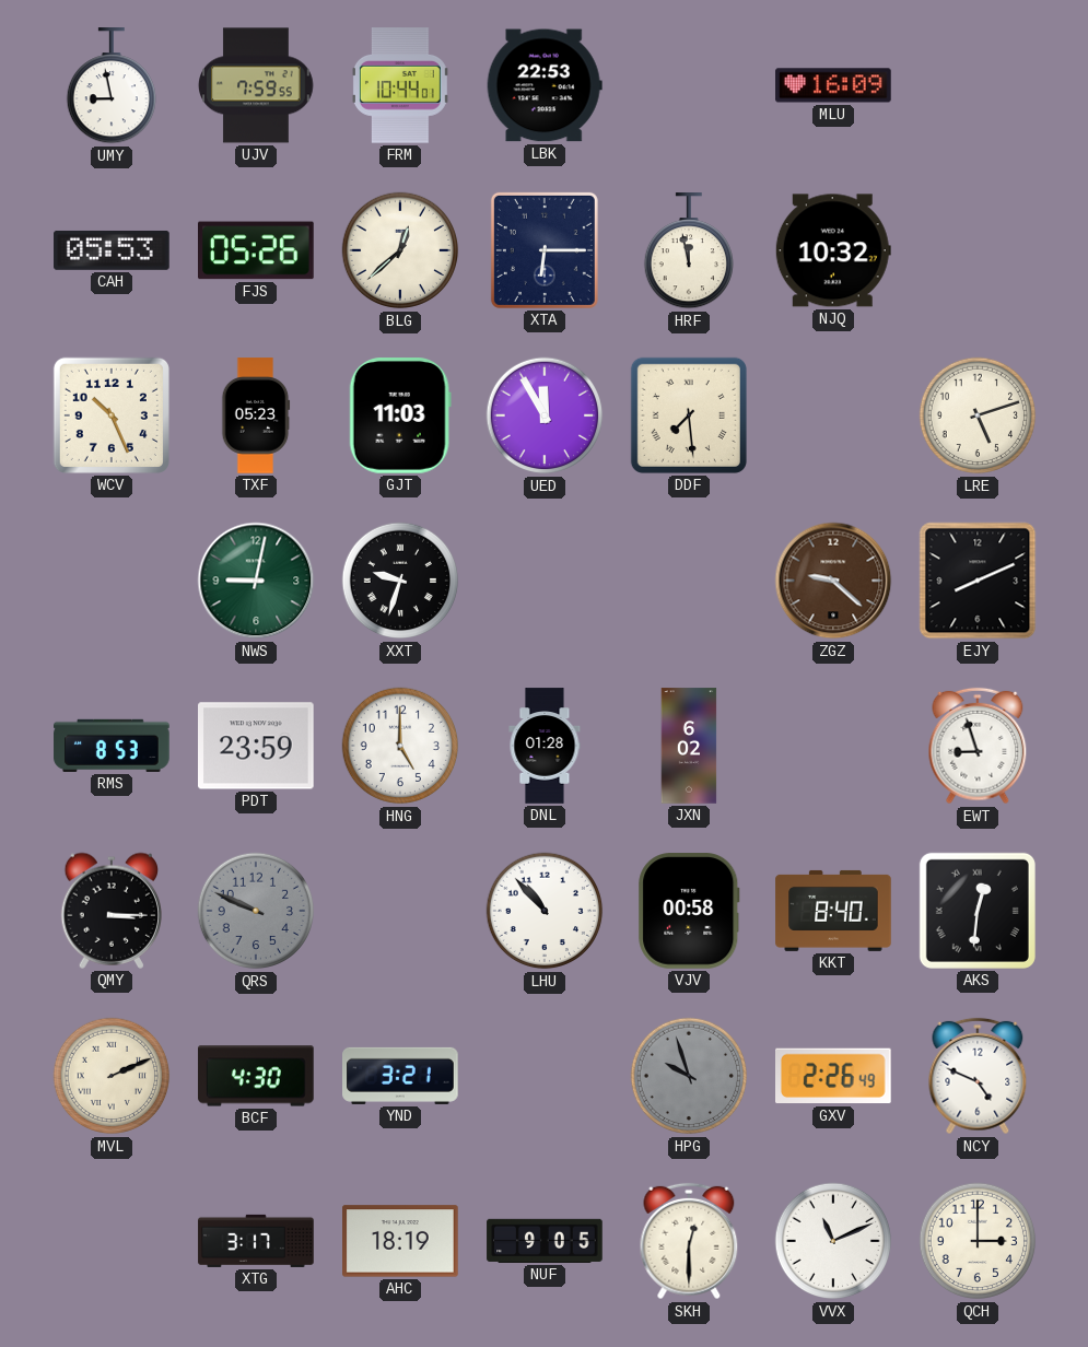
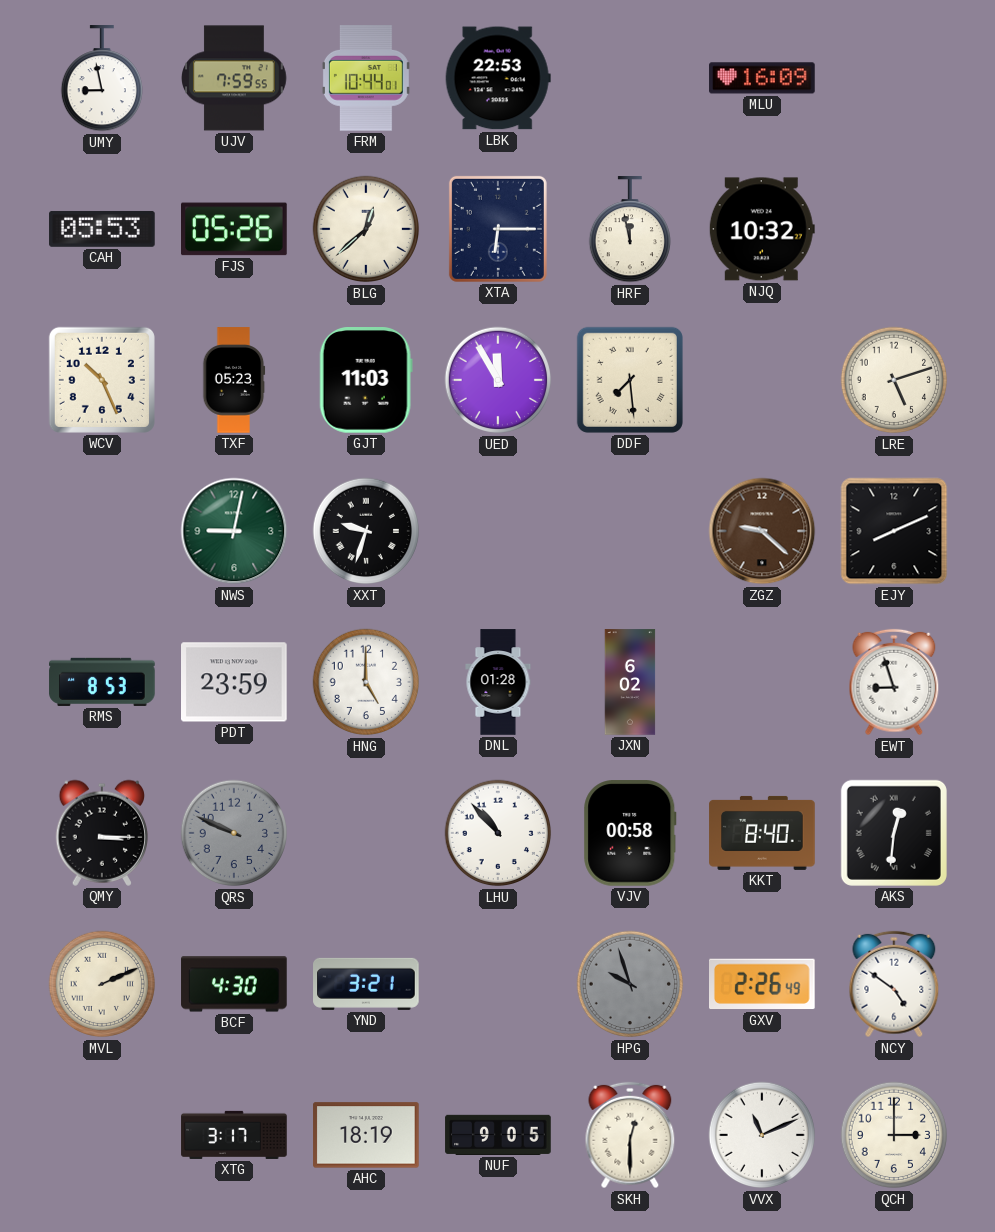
NCY: 4:49 -> 4:51 (894, 984)
